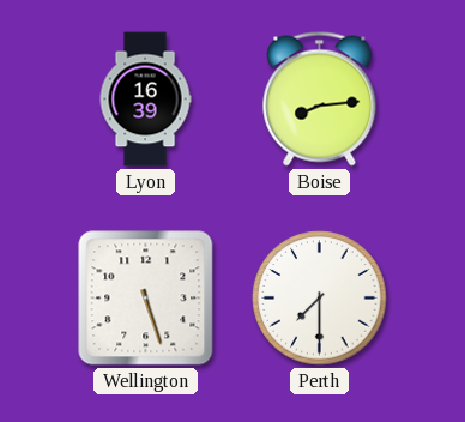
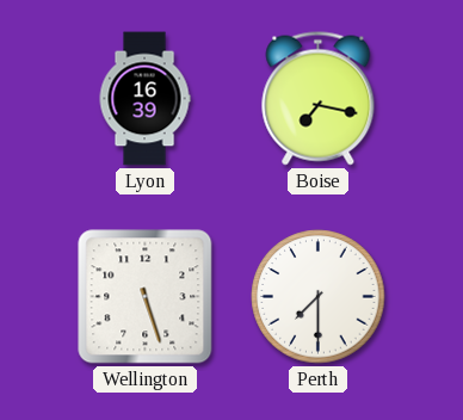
Boise: 8:14 -> 7:17 (319, 99)
